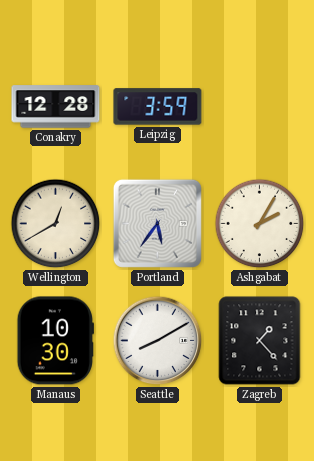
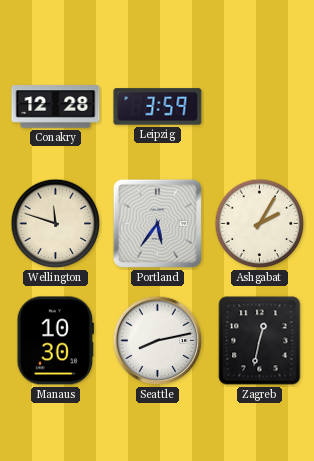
Wellington: 12:40 -> 11:48 (56, 224)
Seattle: 8:10 -> 8:13 (158, 341)
Zagreb: 1:23 -> 12:32 (260, 341)
